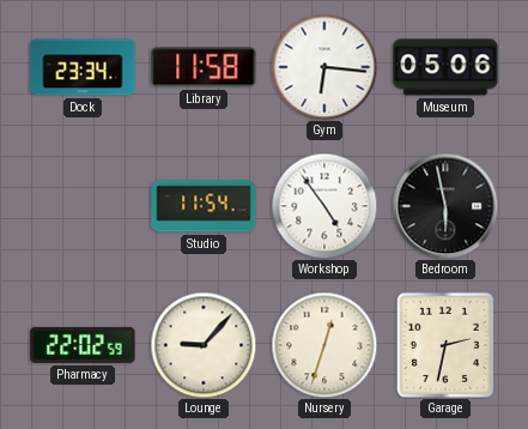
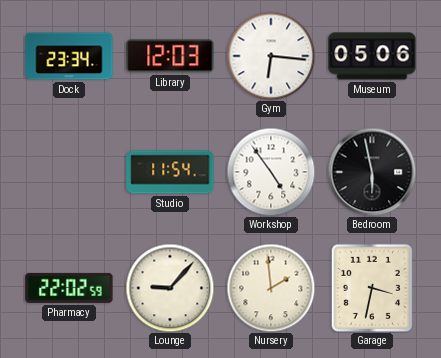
Library: 11:58 -> 12:03 (170, 56)
Nursery: 12:33 -> 1:59 (271, 288)
Garage: 2:32 -> 3:32 (372, 288)
